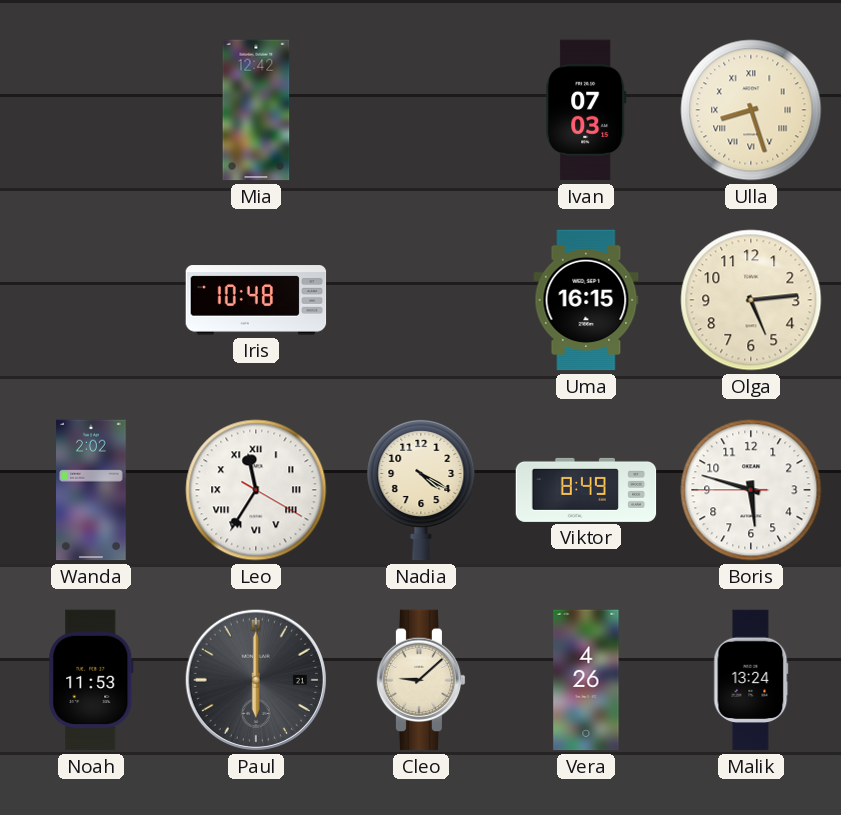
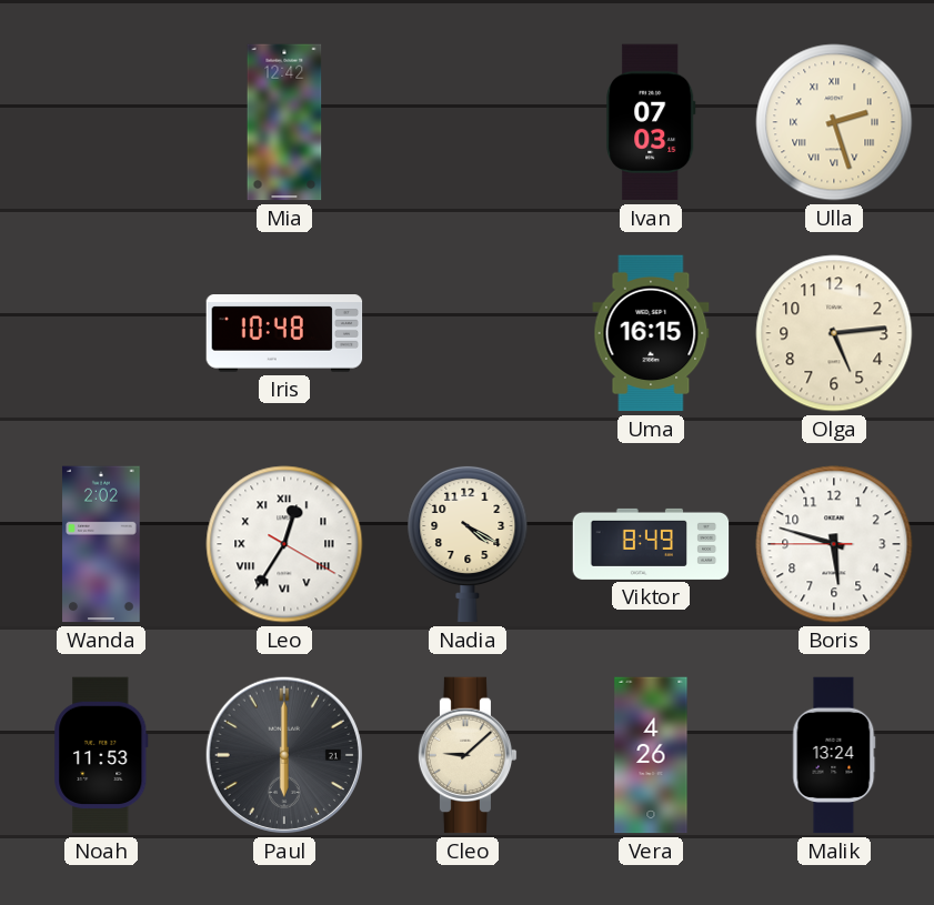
Ulla: 8:27 -> 2:27 (834, 122)
Leo: 11:35 -> 12:35 (284, 544)
